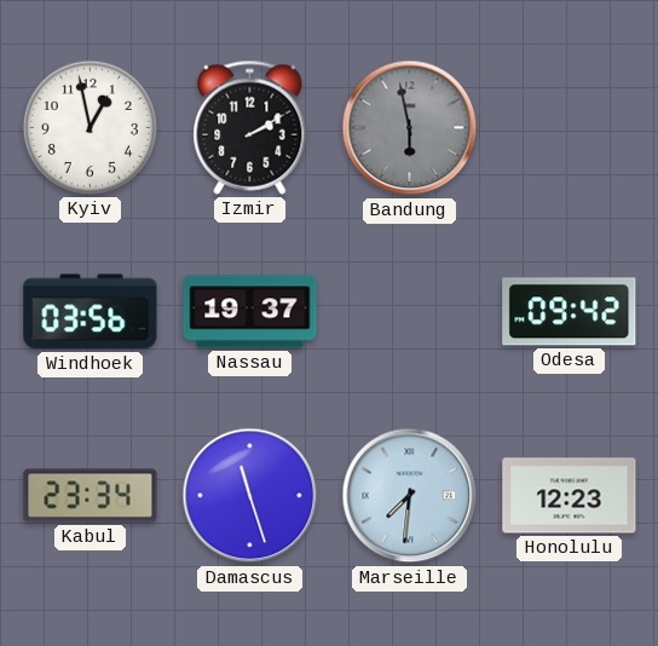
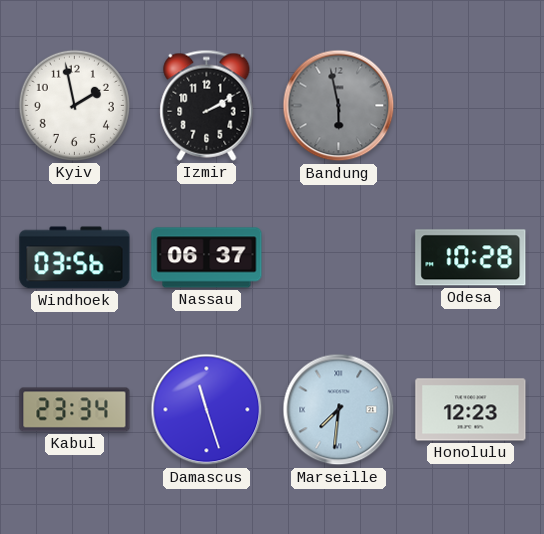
Kyiv: 12:58 -> 1:58 (74, 105)
Nassau: 19:37 -> 06:37 (207, 258)
Odesa: 09:42 -> 10:28 (471, 258)
